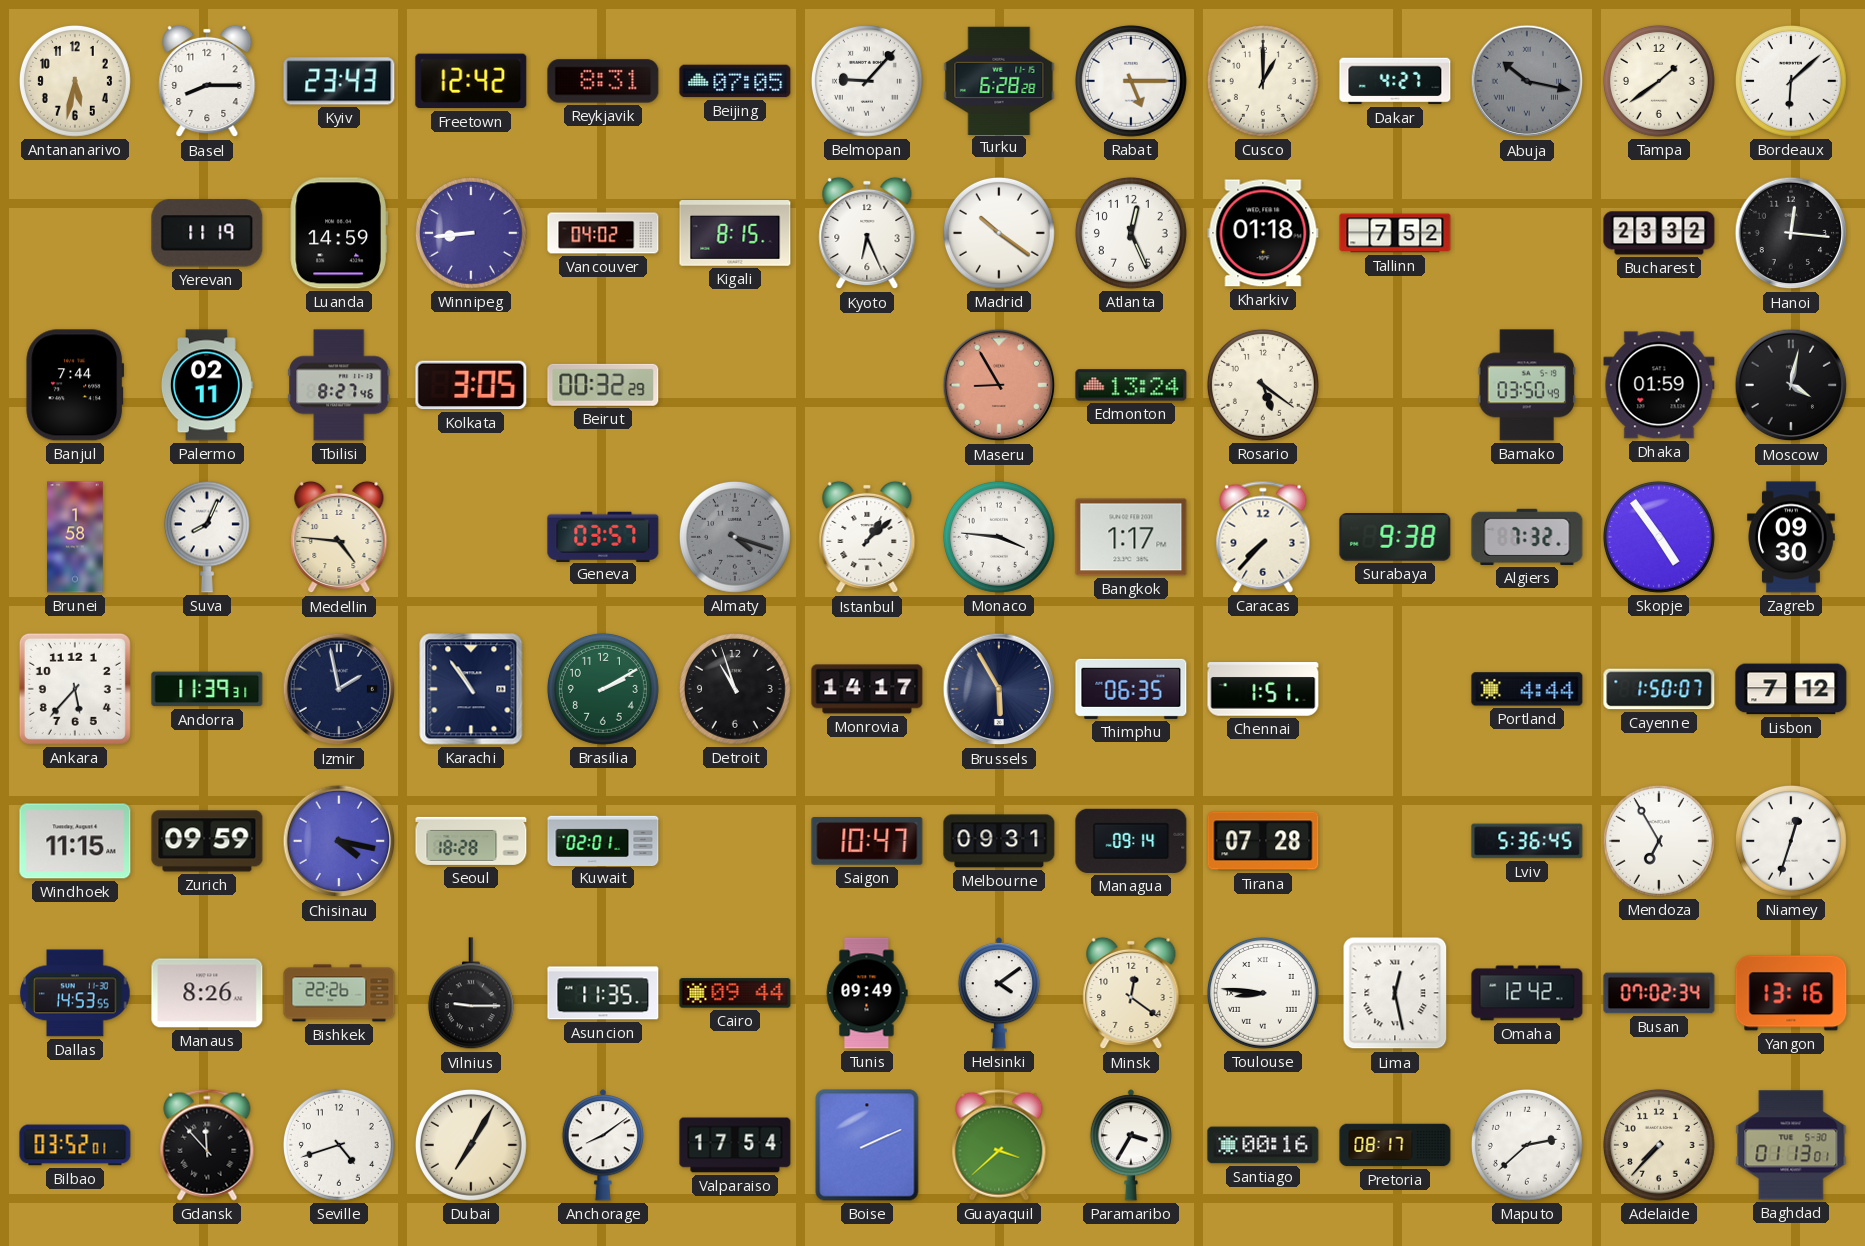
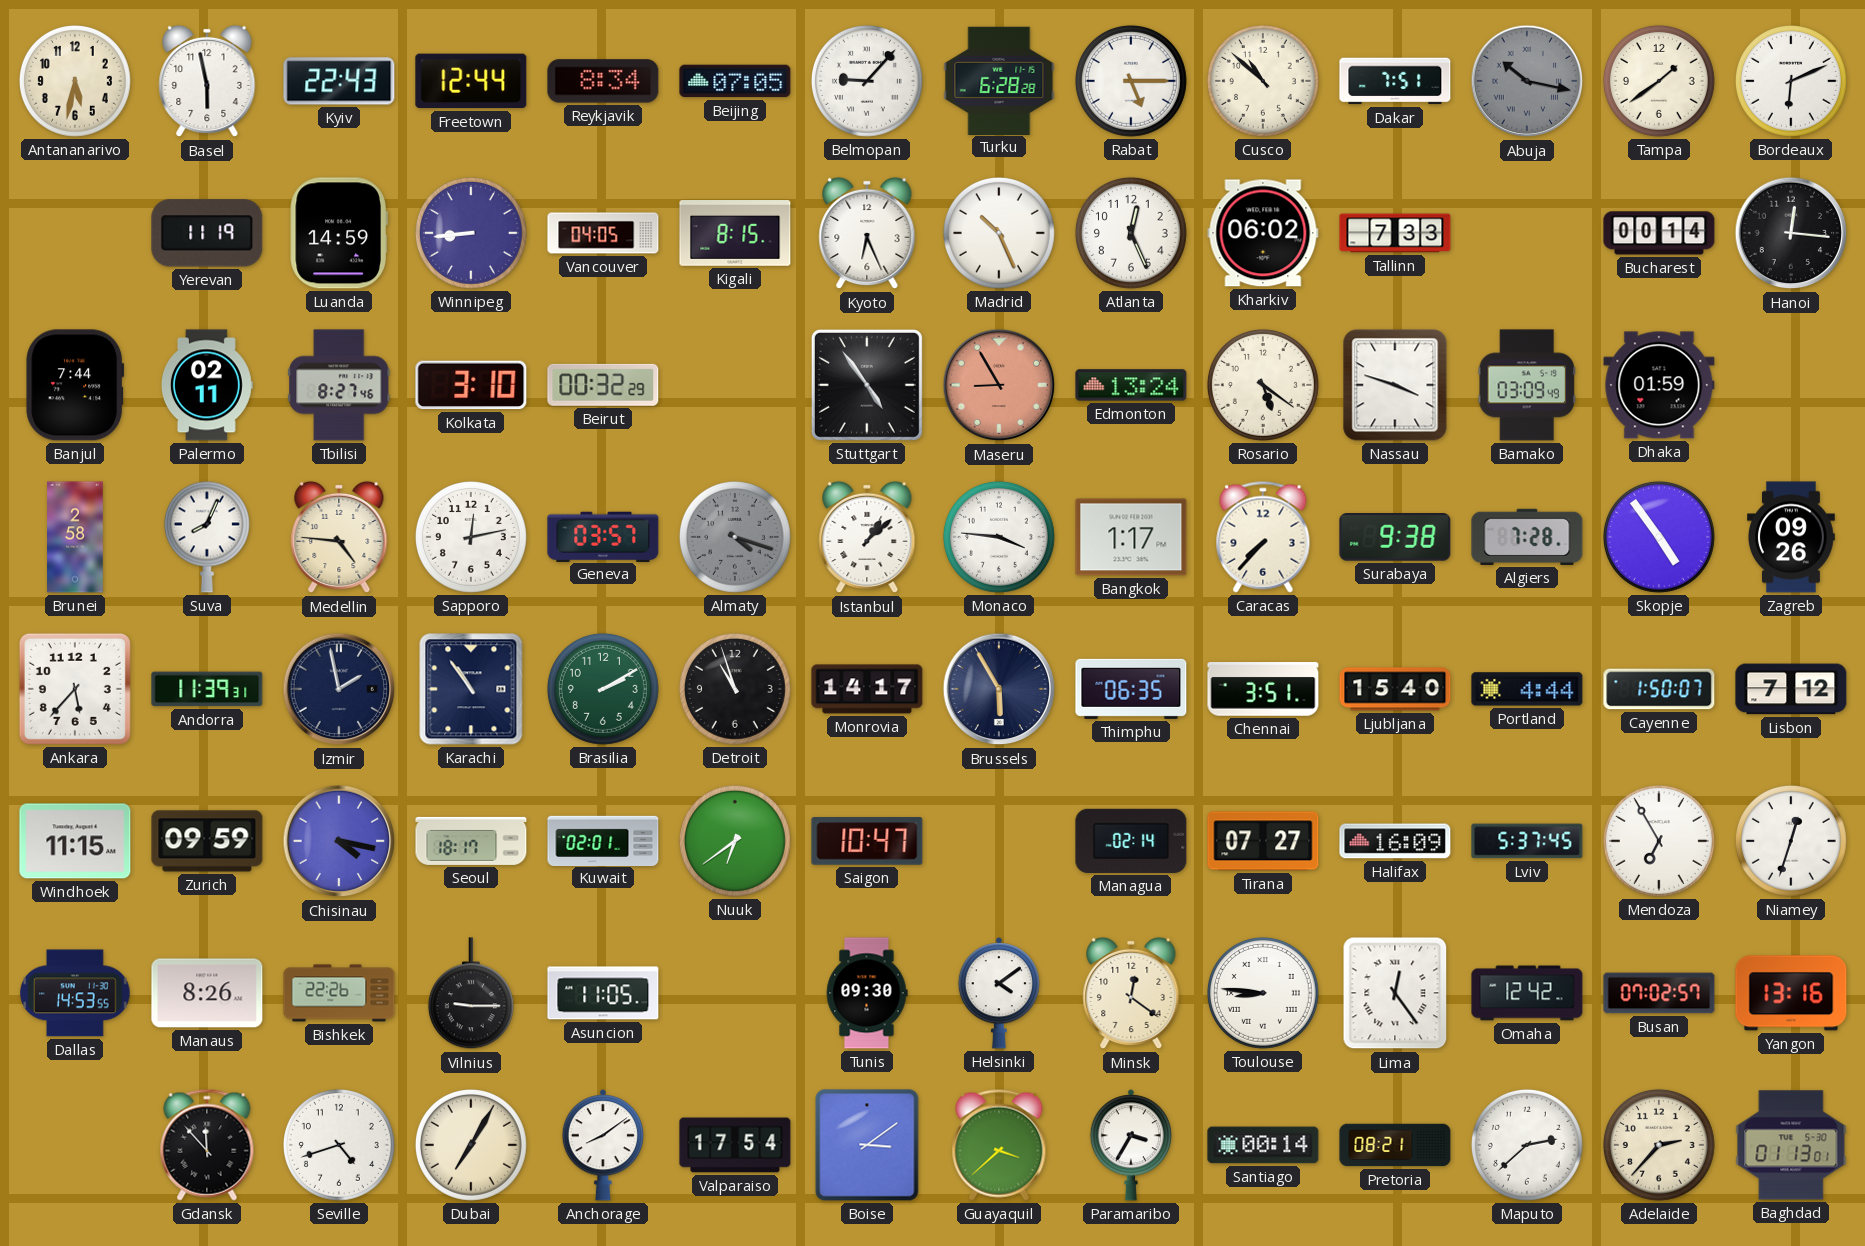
Basel: 8:15 -> 5:58 (207, 81)
Kyiv: 23:43 -> 22:43 (339, 81)
Freetown: 12:42 -> 12:44 (471, 81)
Reykjavik: 8:31 -> 8:34 (603, 81)
Cusco: 1:00 -> 10:52 (1263, 81)
Dakar: 4:27 -> 7:51 (1395, 81)
Bordeaux: 6:08 -> 6:11 (1791, 81)
Vancouver: 04:02 -> 04:05 (603, 233)
Madrid: 10:21 -> 10:26 (999, 233)
Kharkiv: 01:18 -> 06:02 (1263, 233)
Tallinn: 7:52 -> 7:33 (1395, 233)
Bucharest: 23:32 -> 00:14 (1659, 233)
Kolkata: 3:05 -> 3:10 (471, 385)
Stuttgart: none -> 4:54 (867, 385)
Nassau: none -> 3:48 (1395, 385)
Bamako: 03:50 -> 03:09 (1526, 385)
Moscow: 4:02 -> none (1791, 385)
Brunei: 1:58 -> 2:58 (75, 537)
Sapporo: none -> 12:13 (471, 537)
Algiers: 7:32 -> 7:28 (1527, 537)
Zagreb: 09:30 -> 09:26 (1792, 537)
Chennai: 1:51 -> 3:51 (1263, 689)
Ljubljana: none -> 15:40 (1395, 689)
Seoul: 18:28 -> 18:17 (471, 841)
Nuuk: none -> 6:39 (735, 841)
Melbourne: 09:31 -> none (999, 841)
Managua: 09:14 -> 02:14 (1131, 841)
Tirana: 07:28 -> 07:27 (1263, 841)
Halifax: none -> 16:09 (1395, 841)
Lviv: 5:36 -> 5:37 (1527, 841)
Asuncion: 11:35 -> 11:05 (603, 993)
Cairo: 09:44 -> none (735, 993)
Tunis: 09:49 -> 09:30 (867, 993)
Lima: 12:28 -> 12:24 (1395, 993)
Busan: 07:02:34 -> 07:02:57 (1659, 993)
Bilbao: 03:52 -> none (75, 1145)
Boise: 2:11 -> 3:09 (867, 1145)
Santiago: 00:16 -> 00:14 (1263, 1145)
Pretoria: 08:17 -> 08:21 (1395, 1145)
Adelaide: 7:37 -> 2:37 (1659, 1145)
